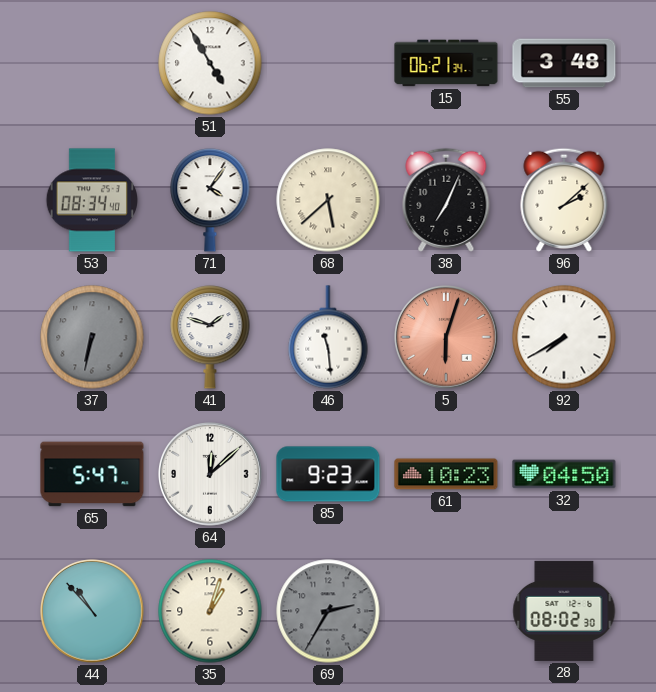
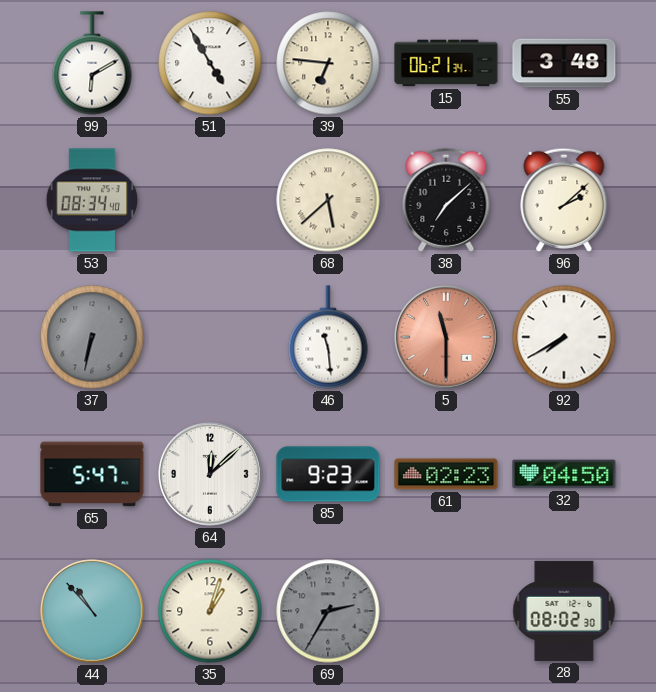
99: none -> 6:10 (92, 63)
39: none -> 6:46 (328, 63)
71: 4:06 -> none (210, 201)
38: 7:04 -> 7:08 (446, 200)
41: 1:48 -> none (210, 338)
5: 6:03 -> 11:30 (447, 338)
61: 10:23 -> 02:23 (446, 474)
